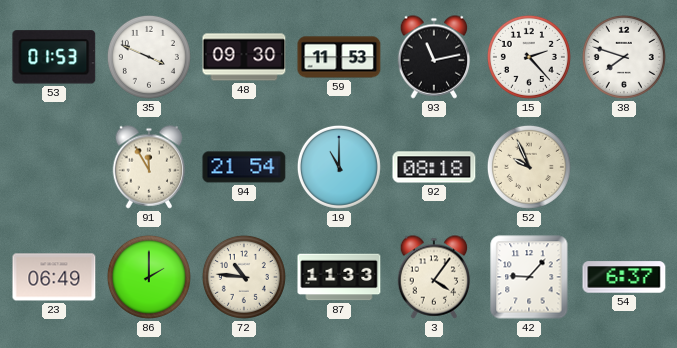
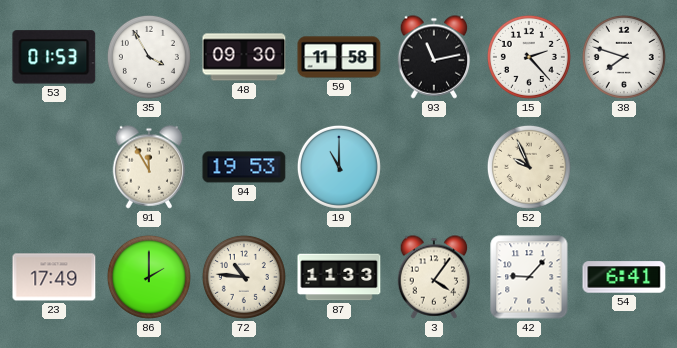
35: 3:49 -> 3:55 (149, 57)
59: 11:53 -> 11:58 (339, 57)
94: 21:54 -> 19:53 (244, 167)
92: 08:18 -> none (434, 167)
23: 06:49 -> 17:49 (54, 277)
54: 6:37 -> 6:41 (624, 277)
